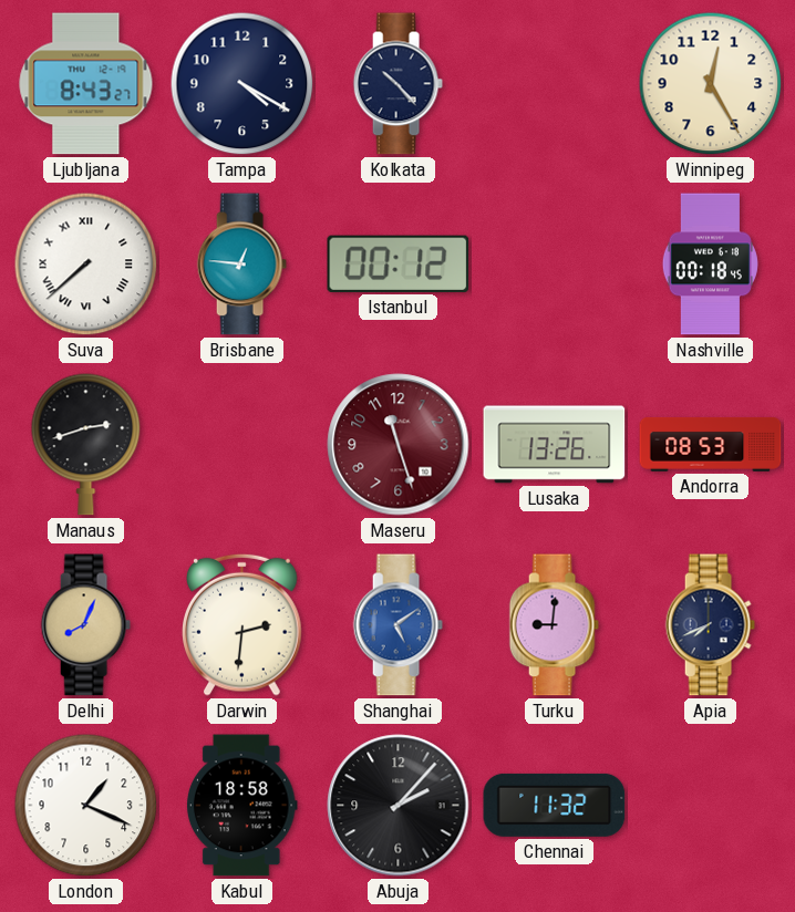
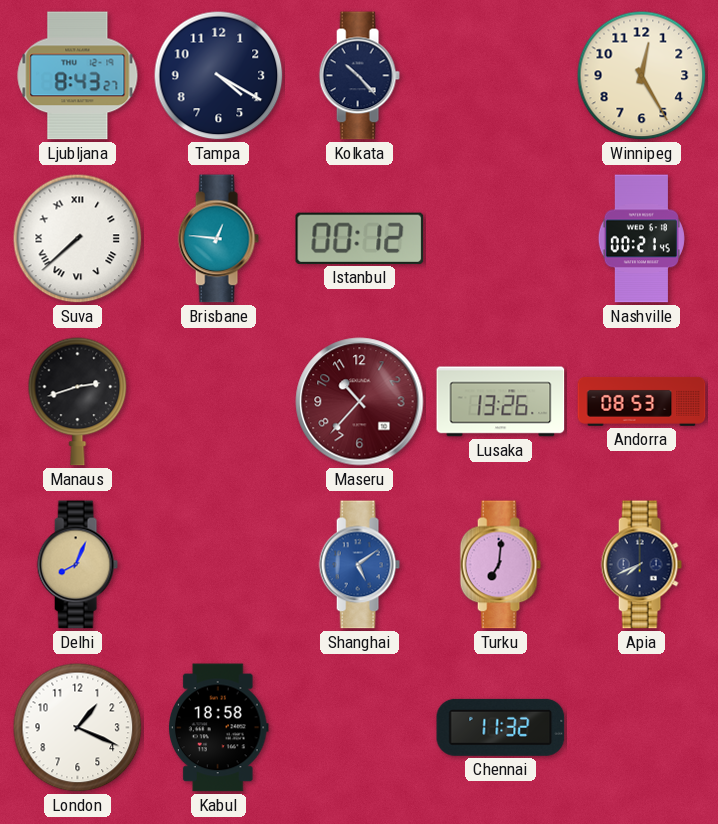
Nashville: 00:18 -> 00:21 (641, 239)
Maseru: 11:27 -> 10:37 (360, 402)
Darwin: 2:31 -> none (242, 624)
Turku: 9:01 -> 7:01 (500, 565)
Abuja: 2:07 -> none (399, 806)
